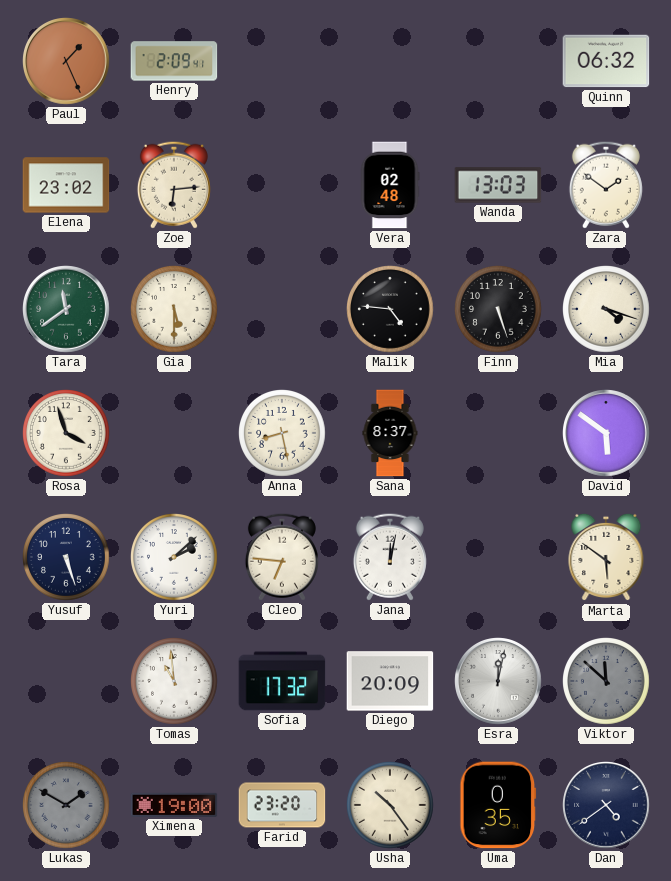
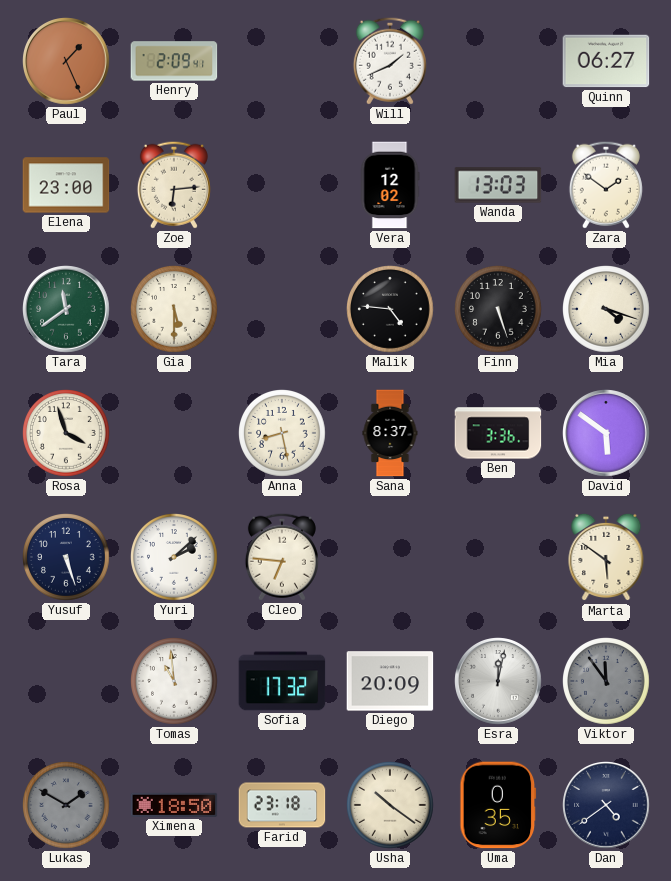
Will: none -> 1:41 (390, 61)
Quinn: 06:32 -> 06:27 (606, 61)
Elena: 23:02 -> 23:00 (66, 185)
Vera: 02:48 -> 12:02 (390, 185)
Ben: none -> 3:36 (498, 433)
Jana: 12:02 -> none (390, 557)
Viktor: 11:52 -> 11:54 (607, 682)
Ximena: 19:00 -> 18:50 (174, 805)
Farid: 23:20 -> 23:18 (282, 805)
Usha: 10:24 -> 10:21 (391, 806)
